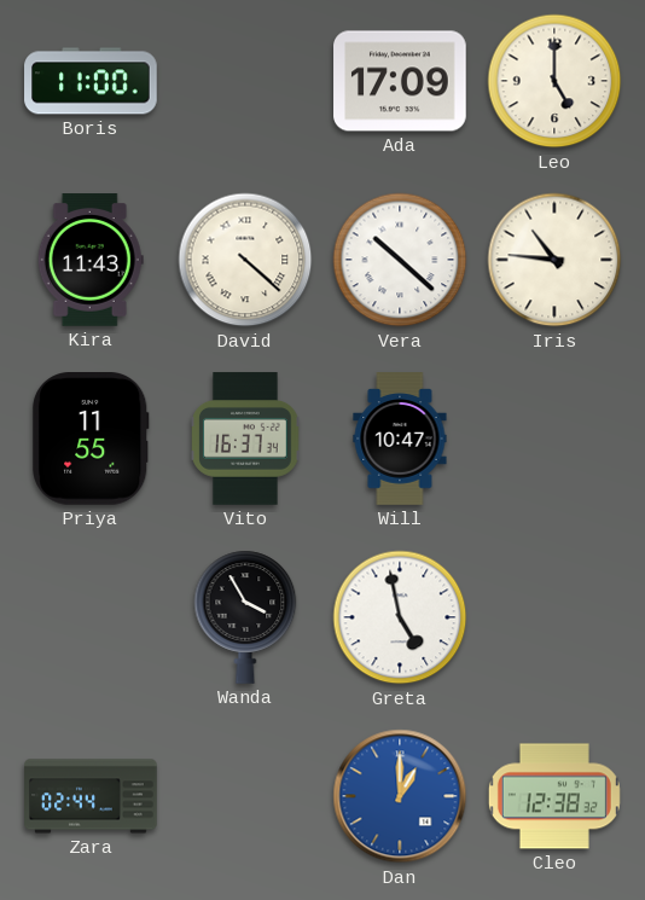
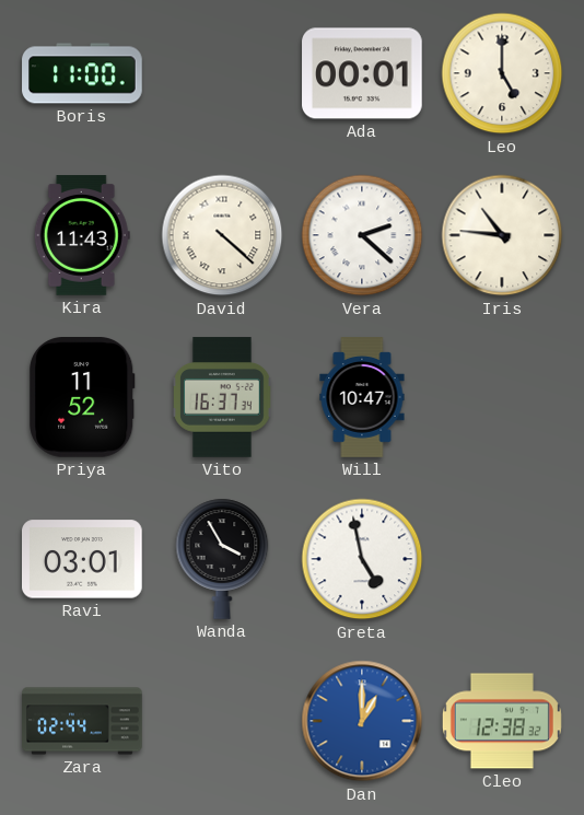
Ada: 17:09 -> 00:01 (362, 73)
Vera: 10:22 -> 2:22 (362, 235)
Priya: 11:55 -> 11:52 (82, 398)
Ravi: none -> 03:01 (82, 559)
